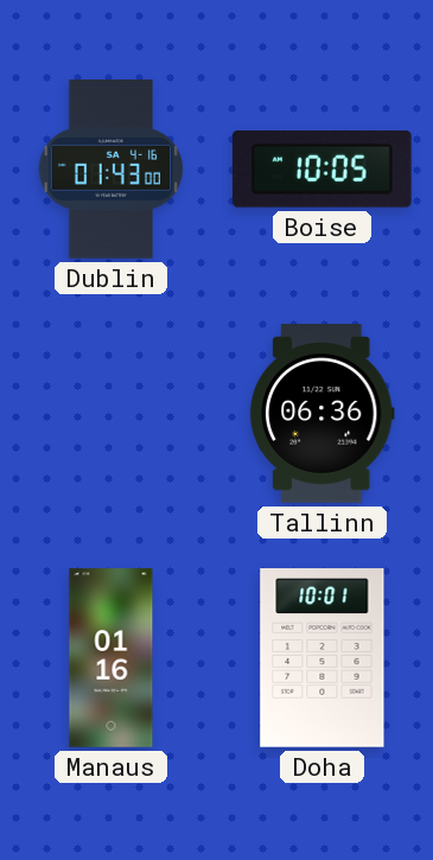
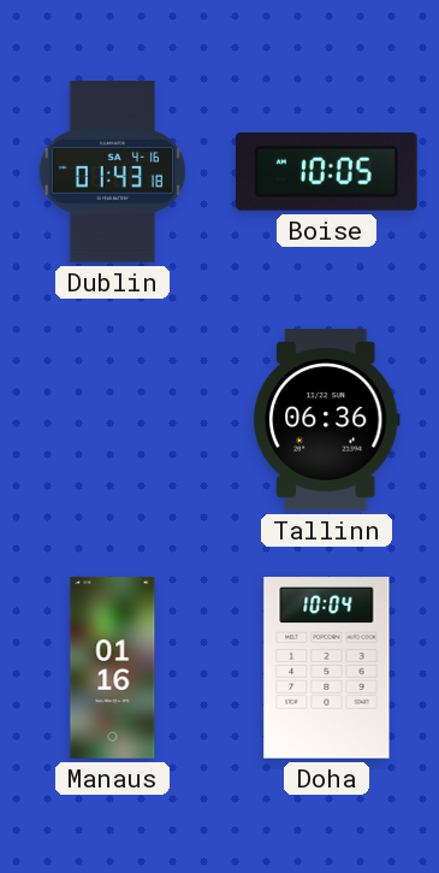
Dublin: 01:43:00 -> 01:43:18 (112, 172)
Doha: 10:01 -> 10:04 (327, 668)
